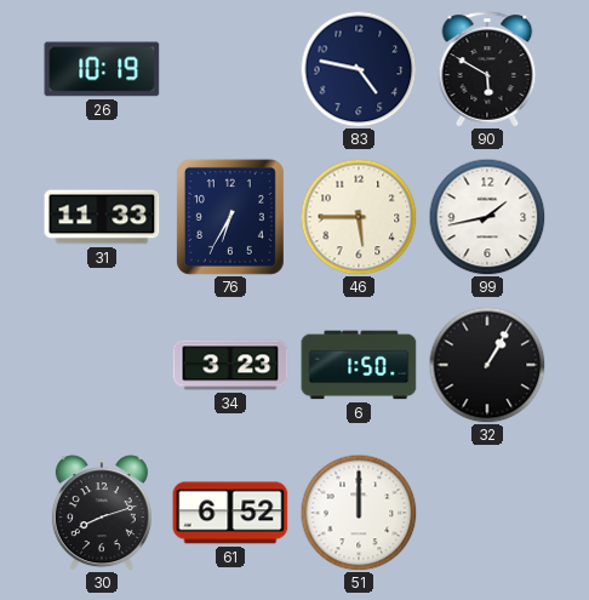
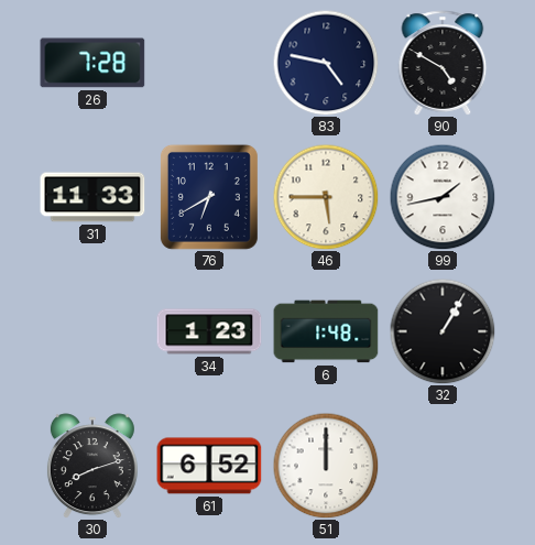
26: 10:19 -> 7:28 (92, 63)
90: 5:50 -> 4:50 (443, 63)
76: 6:35 -> 6:40 (209, 197)
34: 3:23 -> 1:23 (209, 331)
6: 1:50 -> 1:48 (326, 331)
